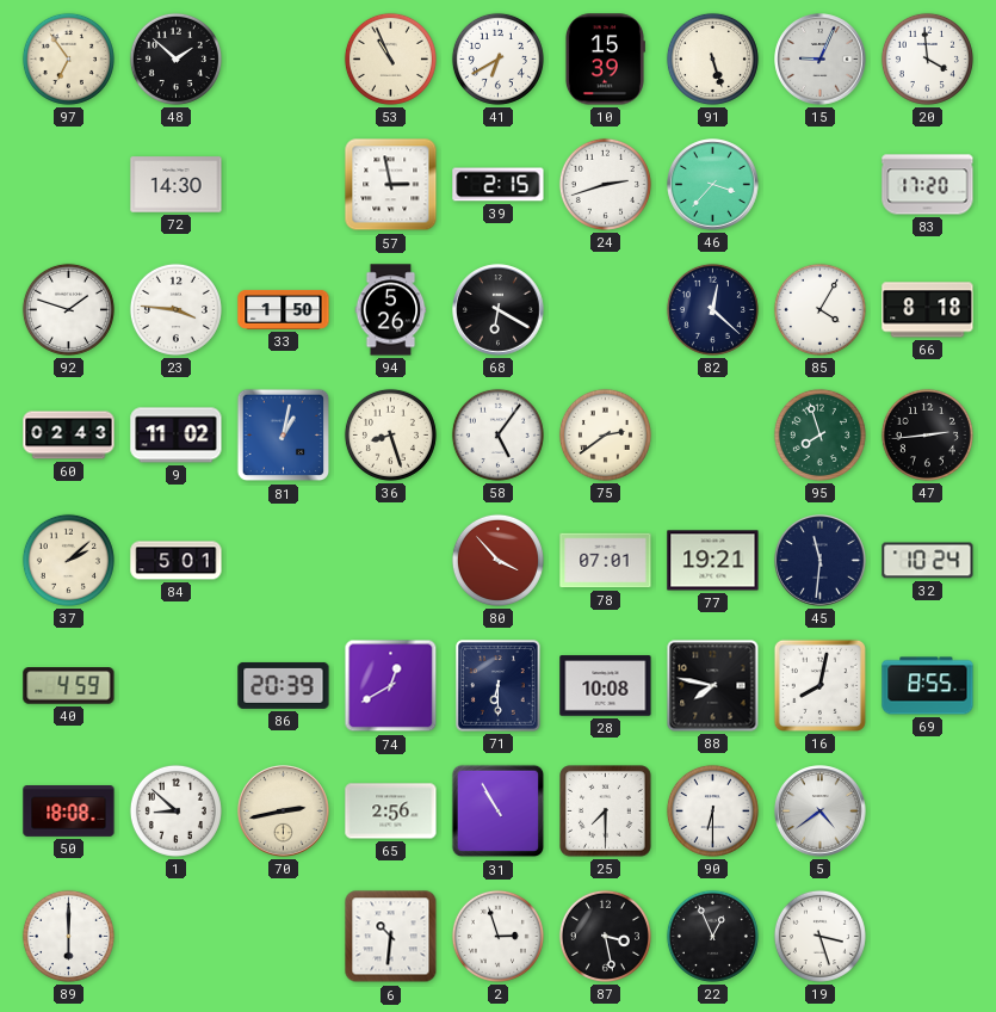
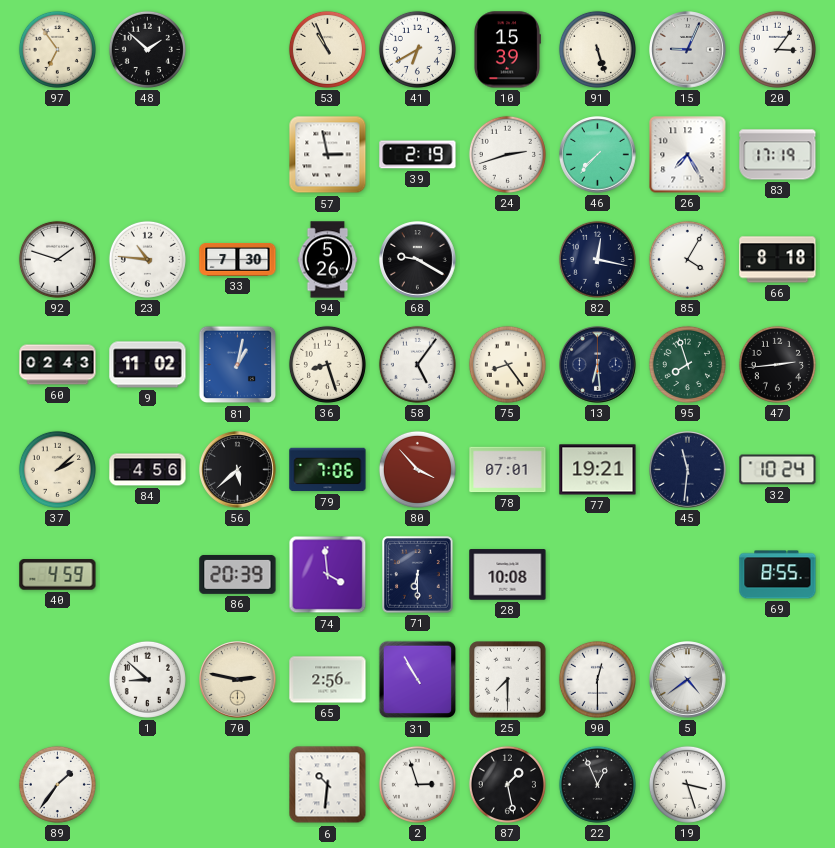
20: 3:59 -> 3:06 (777, 49)
72: 14:30 -> none (177, 185)
39: 2:15 -> 2:19 (418, 155)
46: 3:37 -> 7:37 (598, 155)
26: none -> 7:25 (688, 155)
83: 17:20 -> 17:19 (778, 155)
23: 3:46 -> 10:46 (147, 259)
33: 1:50 -> 7:30 (238, 259)
68: 6:20 -> 9:20 (418, 260)
82: 12:22 -> 12:17 (597, 259)
75: 2:39 -> 8:24 (507, 364)
13: none -> 6:29 (598, 365)
84: 5:01 -> 4:56 (148, 470)
56: none -> 5:38 (238, 470)
79: none -> 7:06 (328, 470)
74: 12:40 -> 3:59 (328, 575)
88: 7:47 -> none (713, 686)
16: 8:02 -> none (819, 685)
50: 18:08 -> none (69, 812)
70: 2:43 -> 2:47 (238, 680)
90: 6:30 -> 12:30 (597, 679)
89: 6:00 -> 1:36 (57, 784)
87: 3:28 -> 1:28 (507, 784)
